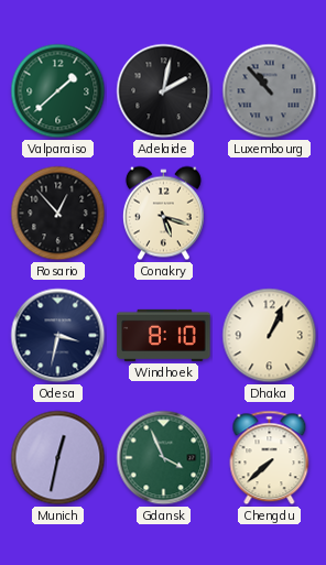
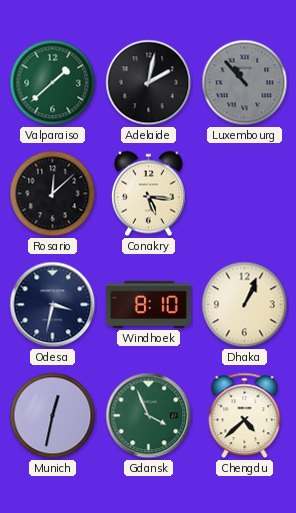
Rosario: 12:53 -> 12:08 (53, 194)
Conakry: 5:18 -> 5:16 (148, 194)
Chengdu: 7:38 -> 4:38 (245, 416)
